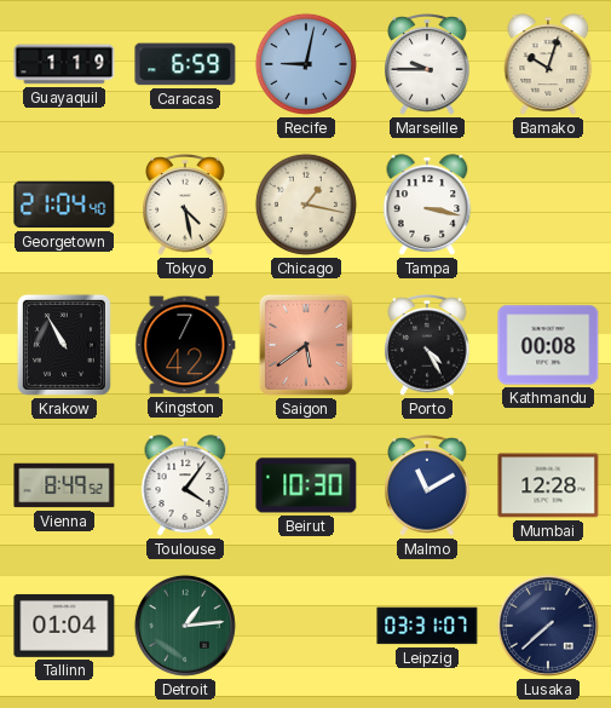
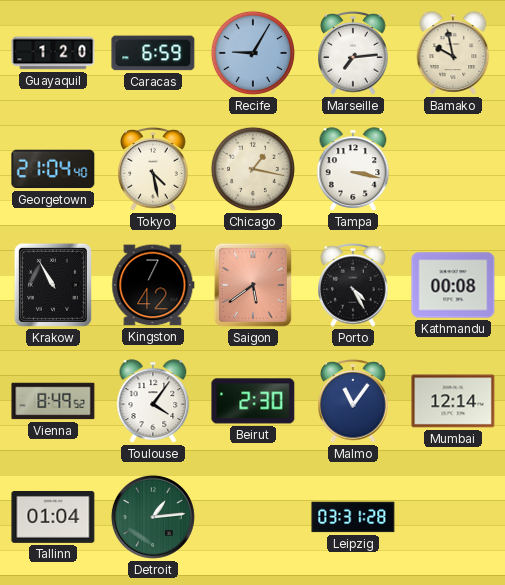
Guayaquil: 1:19 -> 1:20 (53, 53)
Recife: 9:02 -> 9:05 (253, 53)
Marseille: 9:45 -> 7:14 (353, 54)
Bamako: 10:03 -> 9:58 (453, 53)
Beirut: 10:30 -> 2:30 (253, 401)
Malmo: 11:10 -> 11:06 (353, 402)
Mumbai: 12:28 -> 12:14 (453, 401)
Leipzig: 03:31:07 -> 03:31:28 (353, 517)
Lusaka: 7:38 -> none (548, 626)
